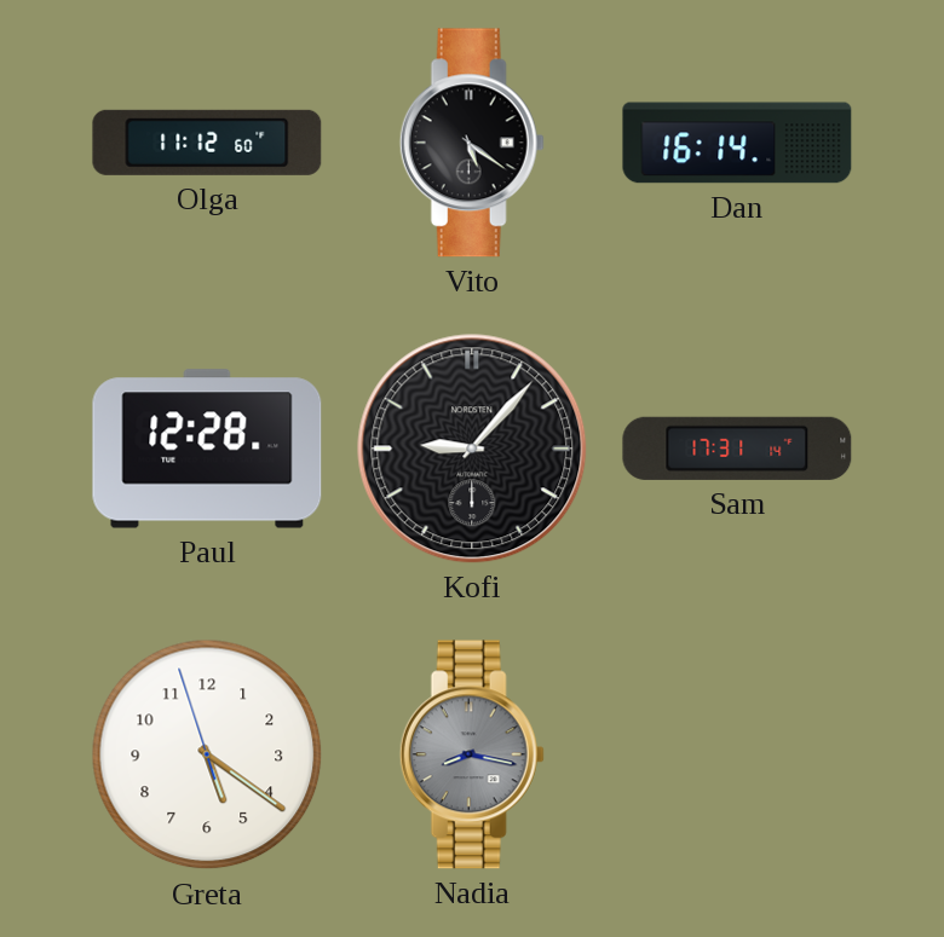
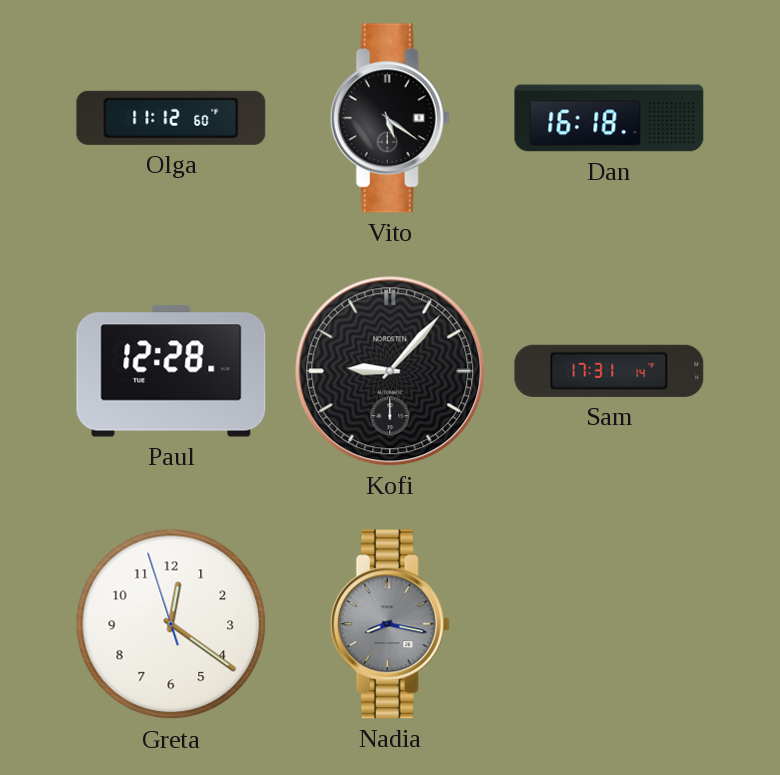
Dan: 16:14 -> 16:18 (609, 118)
Greta: 5:20 -> 12:20 (171, 624)
